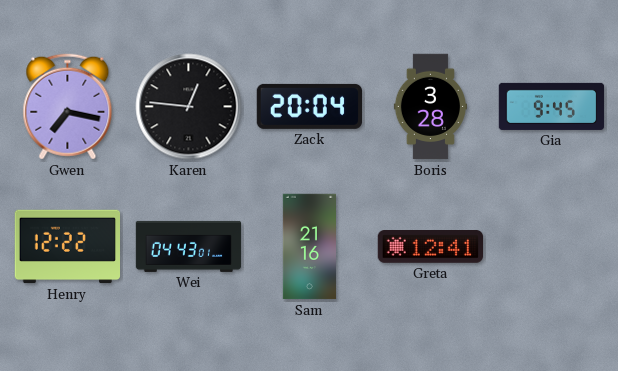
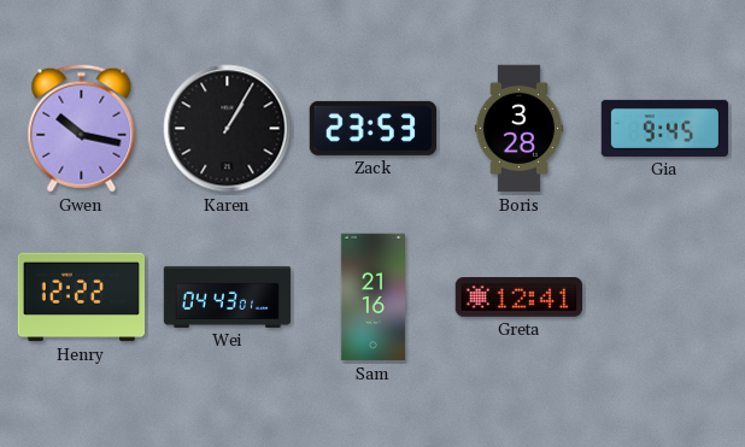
Gwen: 7:17 -> 10:17 (82, 129)
Karen: 12:46 -> 1:05 (228, 129)
Zack: 20:04 -> 23:53 (372, 128)
